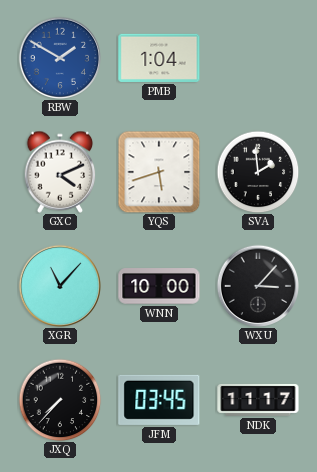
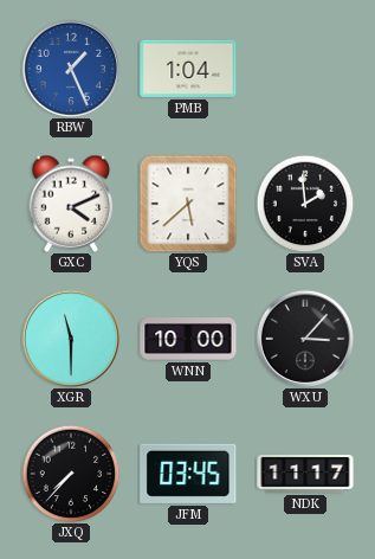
RBW: 1:50 -> 1:26 (70, 68)
YQS: 5:42 -> 5:38 (188, 204)
XGR: 11:07 -> 11:30 (70, 338)
